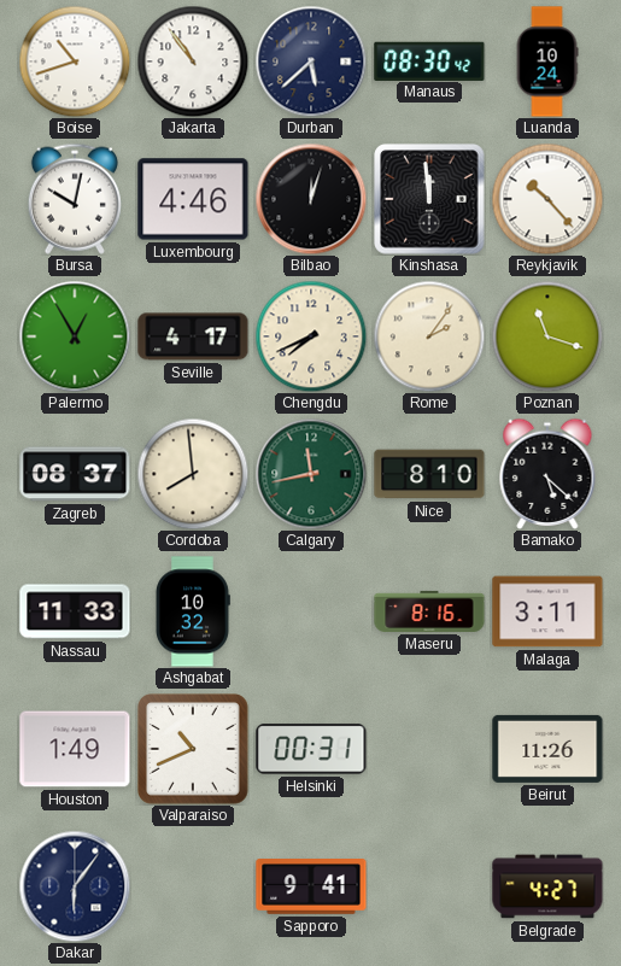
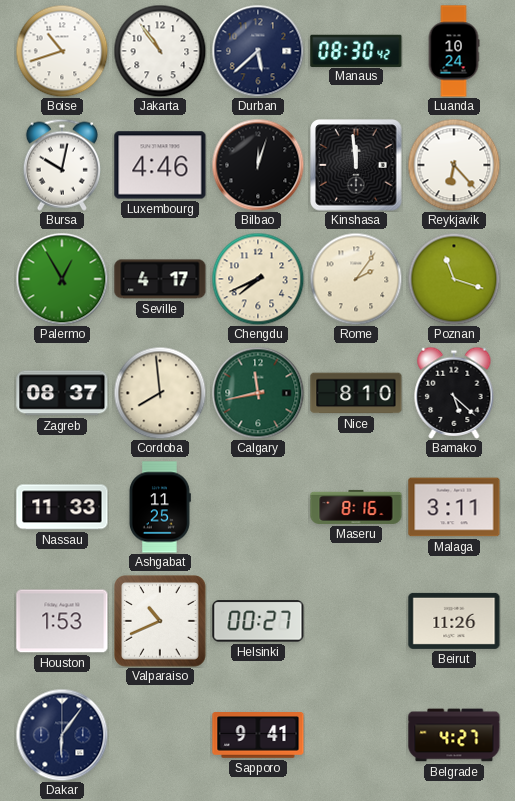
Reykjavik: 10:23 -> 6:23 (454, 165)
Ashgabat: 10:32 -> 11:25 (159, 507)
Houston: 1:49 -> 1:53 (62, 621)
Helsinki: 00:31 -> 00:27 (258, 621)
